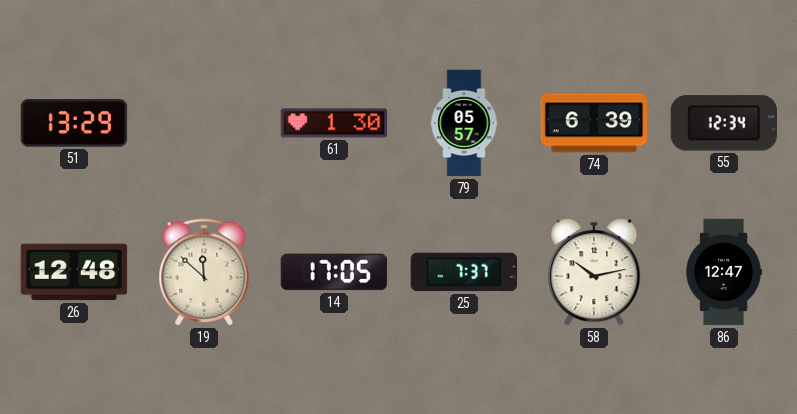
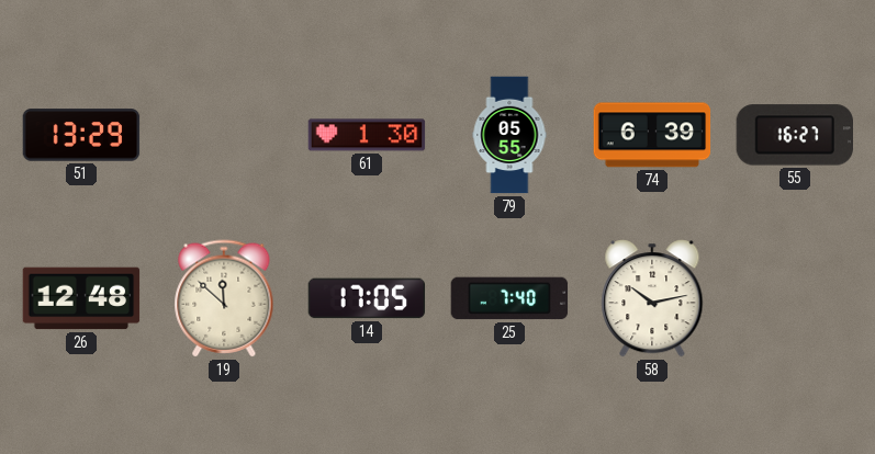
79: 05:57 -> 05:55 (509, 135)
55: 12:34 -> 16:27 (794, 135)
25: 7:37 -> 7:40 (509, 298)
86: 12:47 -> none (723, 272)
